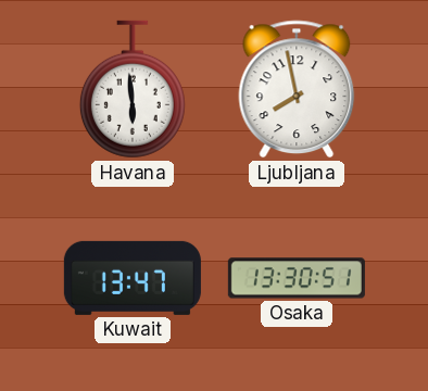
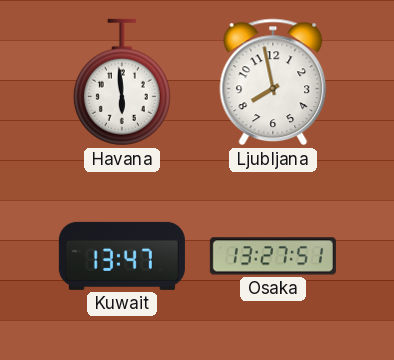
Osaka: 13:30 -> 13:27 (273, 256)
